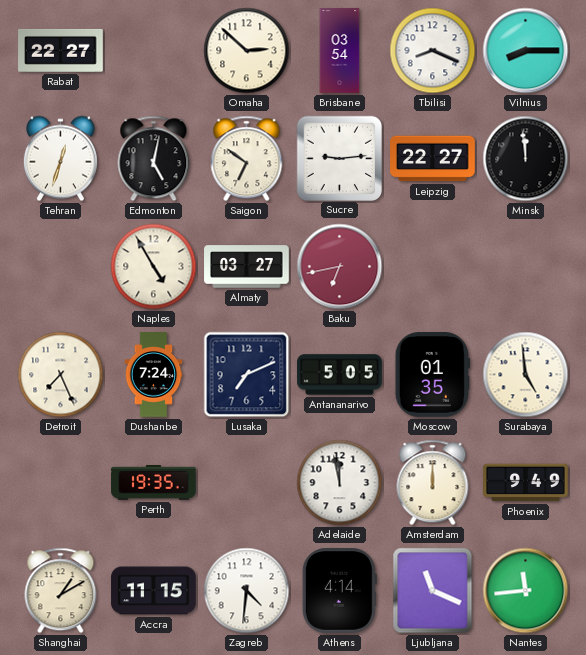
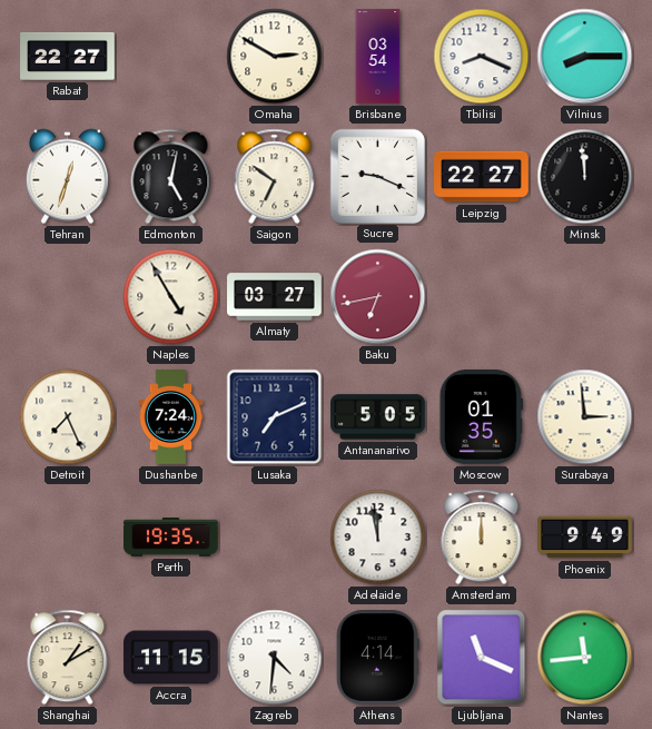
Omaha: 2:52 -> 2:50 (275, 57)
Sucre: 9:14 -> 9:19 (377, 176)
Surabaya: 4:59 -> 2:59 (585, 417)
